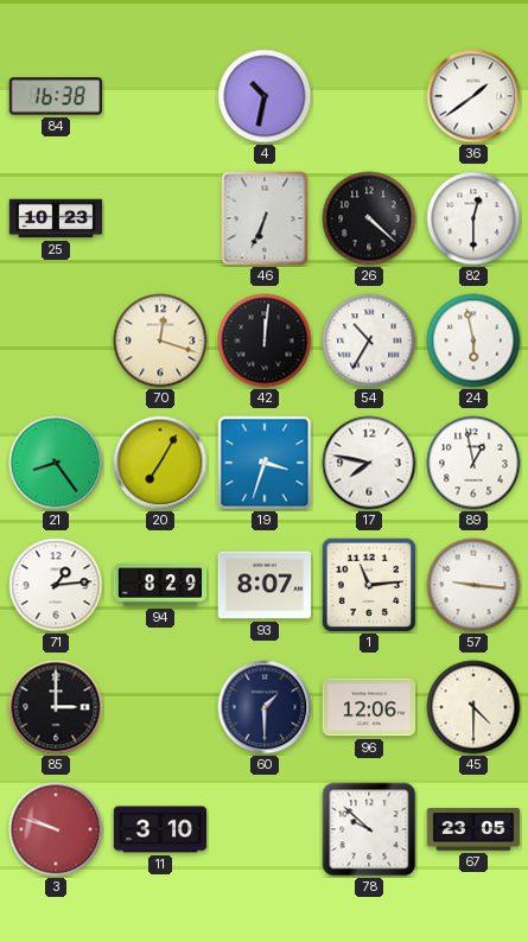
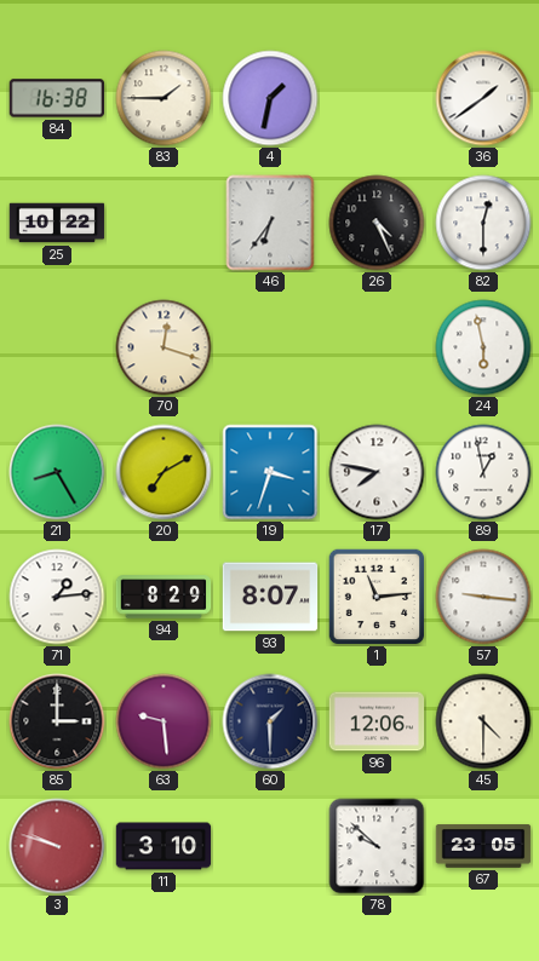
83: none -> 1:45 (164, 98)
4: 10:32 -> 1:32 (270, 98)
25: 10:23 -> 10:22 (57, 223)
46: 6:34 -> 6:36 (270, 223)
26: 4:22 -> 4:26 (377, 223)
42: 12:01 -> none (265, 340)
54: 10:35 -> none (369, 340)
21: 8:24 -> 8:25 (57, 472)
20: 7:05 -> 7:10 (164, 472)
63: none -> 9:29 (164, 721)
